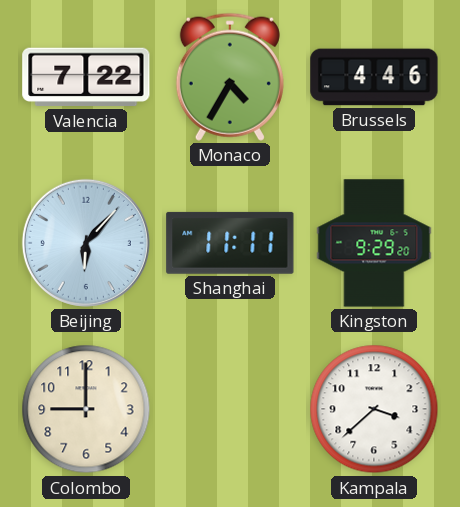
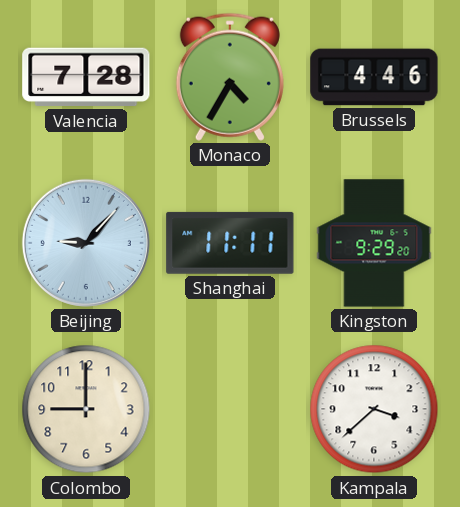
Valencia: 7:22 -> 7:28 (86, 77)
Beijing: 6:07 -> 9:07 (86, 243)
